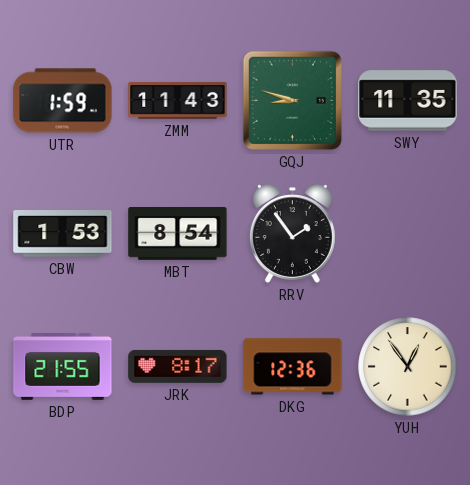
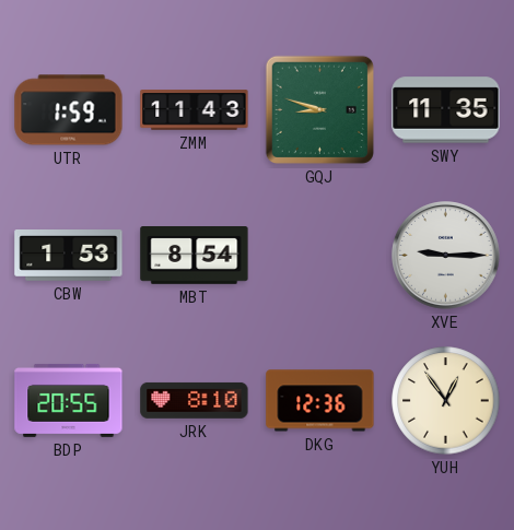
RRV: 1:54 -> none (292, 234)
XVE: none -> 9:15 (446, 256)
BDP: 21:55 -> 20:55 (69, 400)
JRK: 8:17 -> 8:10 (195, 400)
